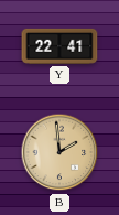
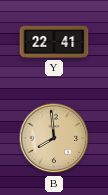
B: 1:59 -> 7:59 (54, 138)
